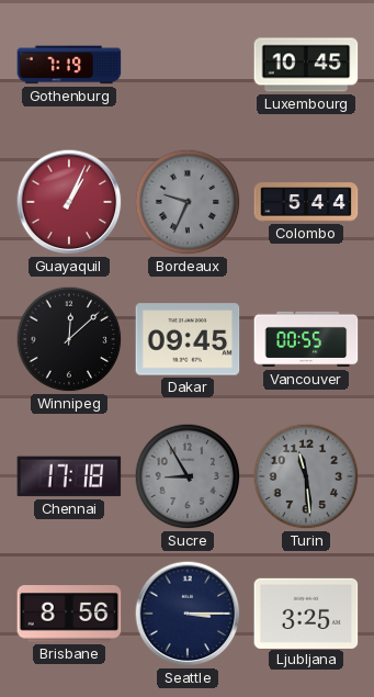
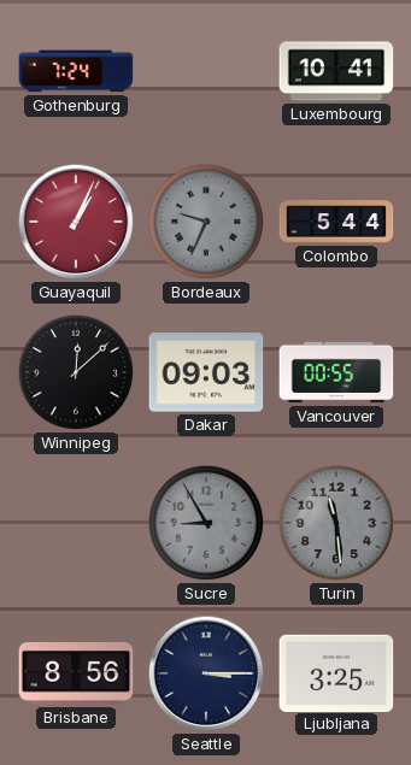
Gothenburg: 7:19 -> 7:24 (76, 71)
Luxembourg: 10:45 -> 10:41 (336, 71)
Dakar: 09:45 -> 09:03 (206, 372)
Chennai: 17:18 -> none (69, 476)
